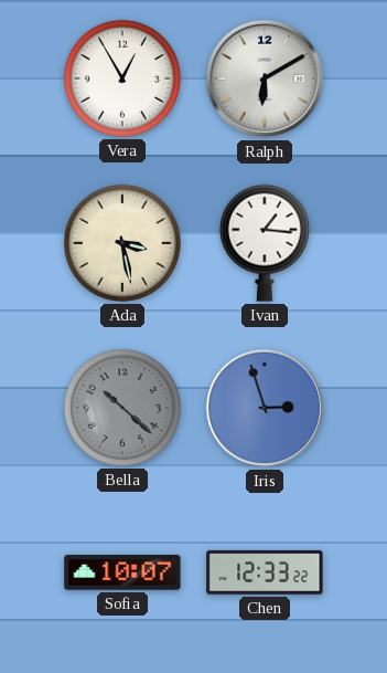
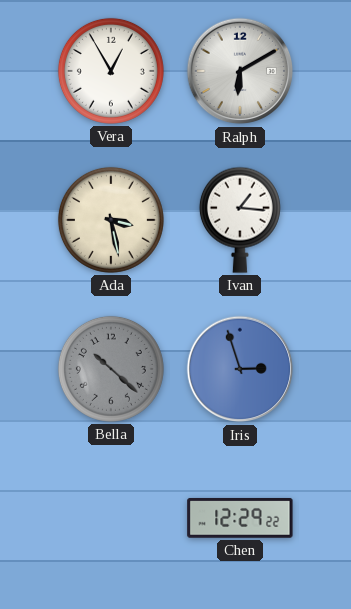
Sofia: 10:07 -> none (122, 572)
Chen: 12:33 -> 12:29 (240, 518)
